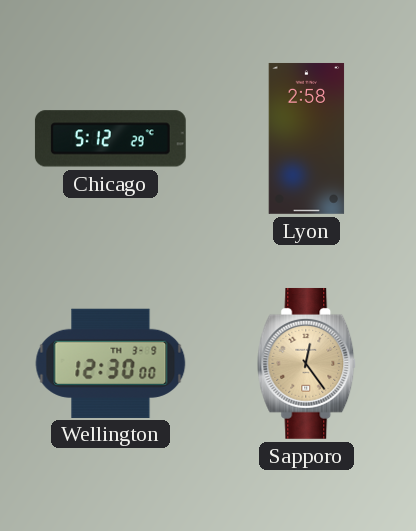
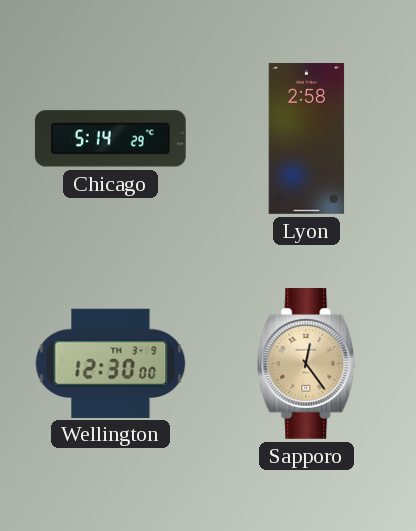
Chicago: 5:12 -> 5:14 (110, 139)
